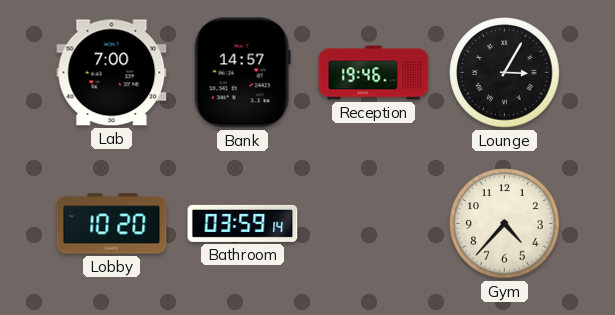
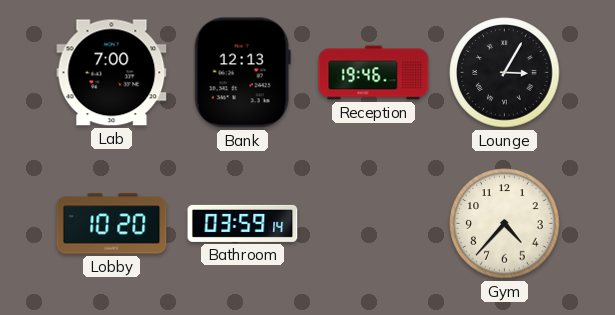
Bank: 14:57 -> 12:13 (242, 73)
